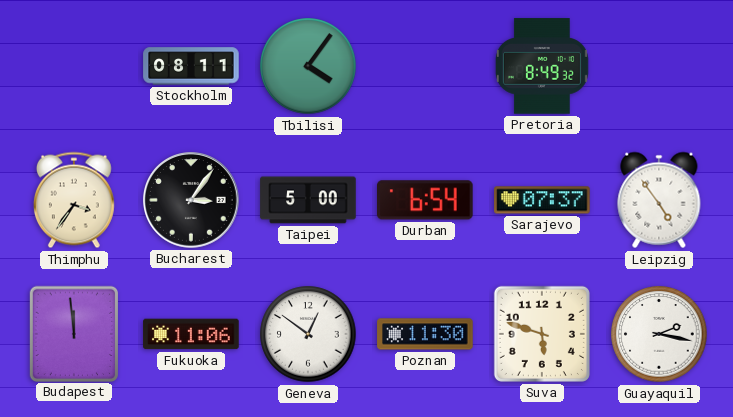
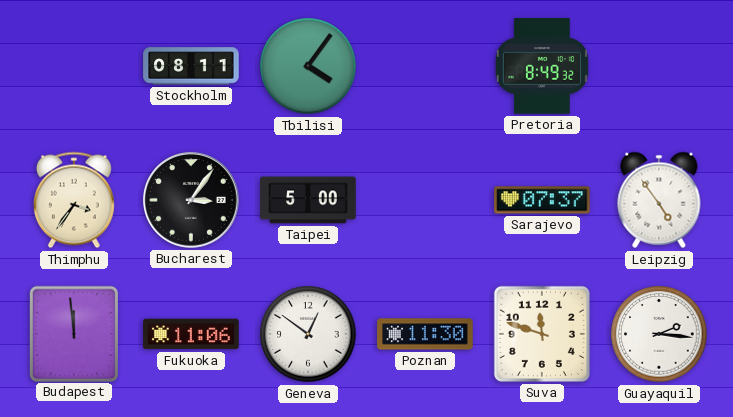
Durban: 6:54 -> none (425, 200)
Suva: 5:48 -> 11:48 (542, 334)
Guayaquil: 2:17 -> 2:16 (659, 334)
